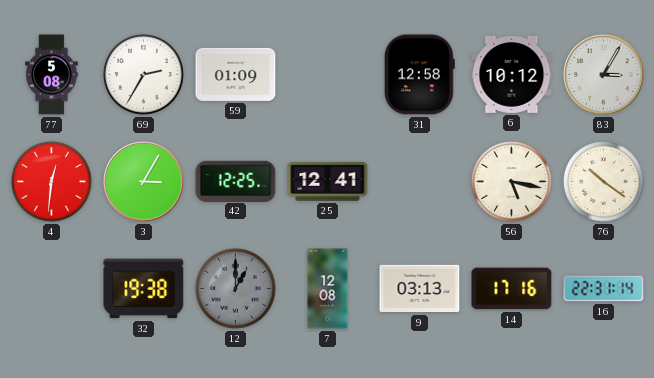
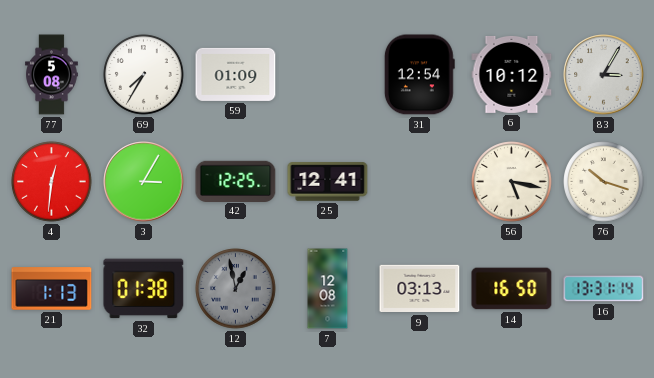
69: 2:35 -> 7:35 (144, 75)
31: 12:58 -> 12:54 (419, 75)
76: 10:21 -> 10:18 (604, 182)
21: none -> 1:13 (52, 289)
32: 19:38 -> 01:38 (144, 289)
12: 1:00 -> 12:58 (236, 289)
14: 17:16 -> 16:50 (512, 289)
16: 22:31 -> 13:31 (604, 289)
